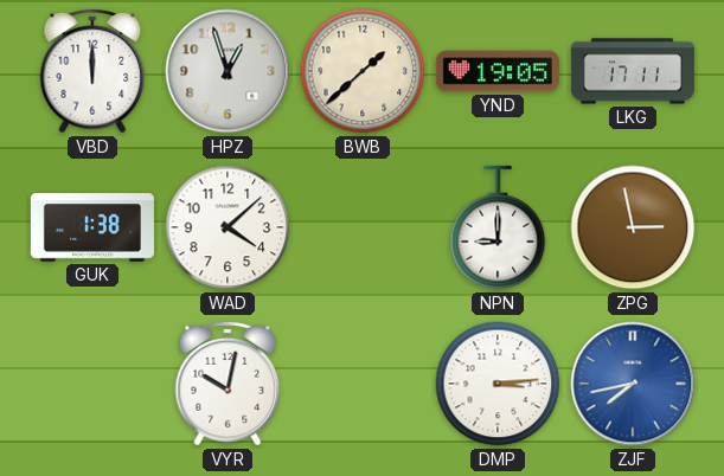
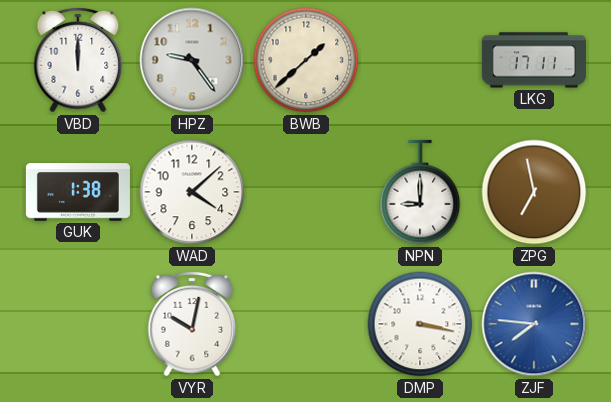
HPZ: 12:57 -> 9:24 (192, 60)
YND: 19:05 -> none (498, 71)
ZPG: 2:58 -> 6:58 (534, 192)
DMP: 3:14 -> 3:17 (420, 324)
ZJF: 7:43 -> 7:46 (534, 324)
